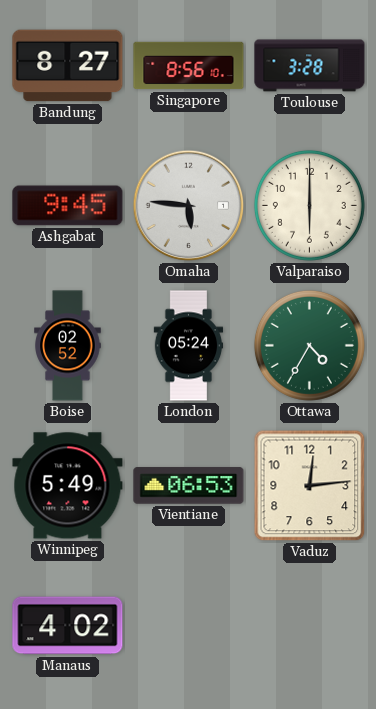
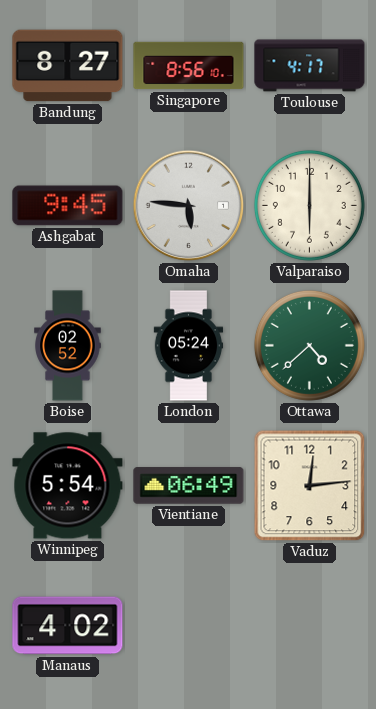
Toulouse: 3:28 -> 4:17 (310, 66)
Ottawa: 4:35 -> 4:38 (309, 345)
Winnipeg: 5:49 -> 5:54 (68, 486)
Vientiane: 06:53 -> 06:49 (189, 486)
